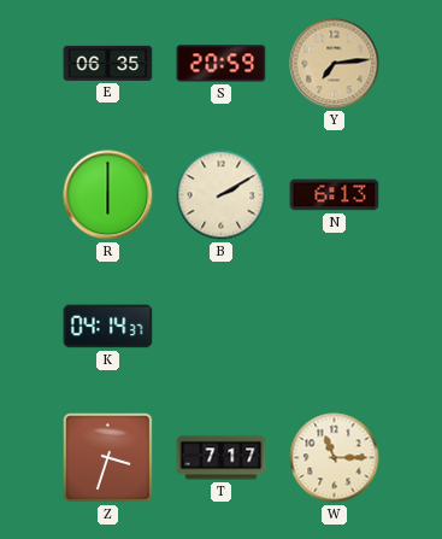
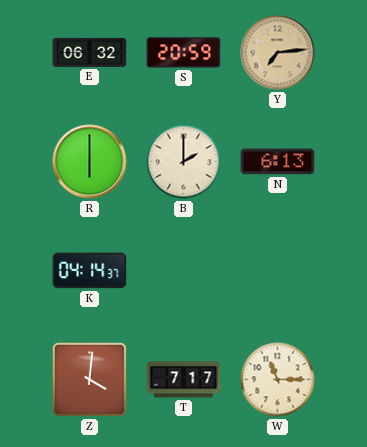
E: 06:35 -> 06:32 (90, 52)
B: 2:10 -> 2:00 (184, 162)
Z: 3:33 -> 4:01 (89, 379)
